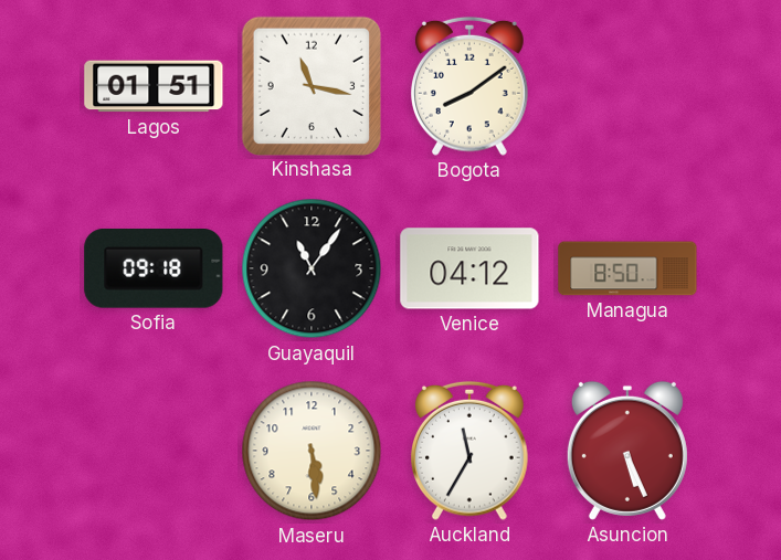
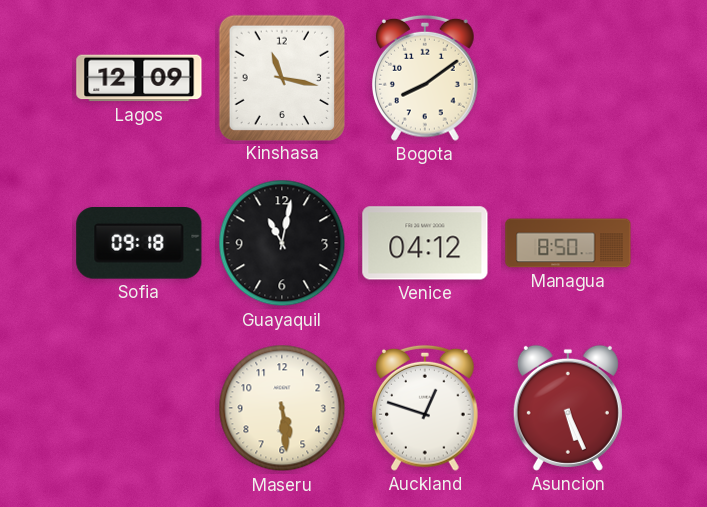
Lagos: 01:51 -> 12:09 (139, 78)
Guayaquil: 11:06 -> 11:02 (282, 243)
Auckland: 11:35 -> 12:48 (426, 408)
